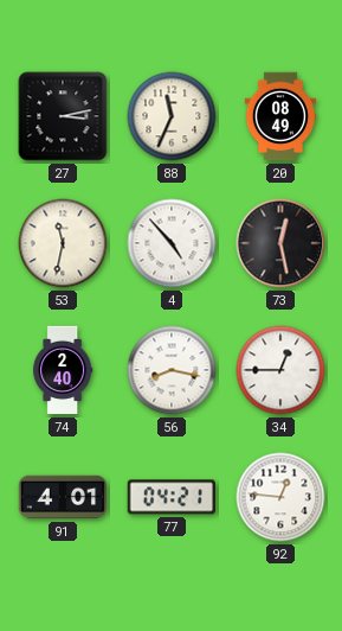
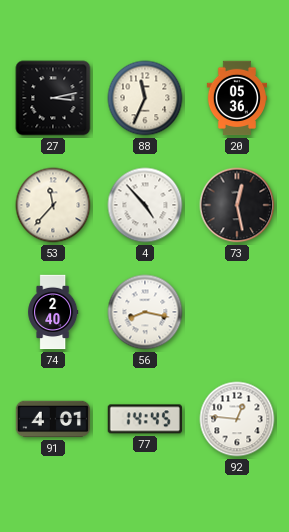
20: 08:49 -> 05:36 (236, 98)
53: 11:32 -> 11:37 (53, 205)
34: 12:45 -> none (280, 370)
77: 04:21 -> 14:45 (145, 419)
